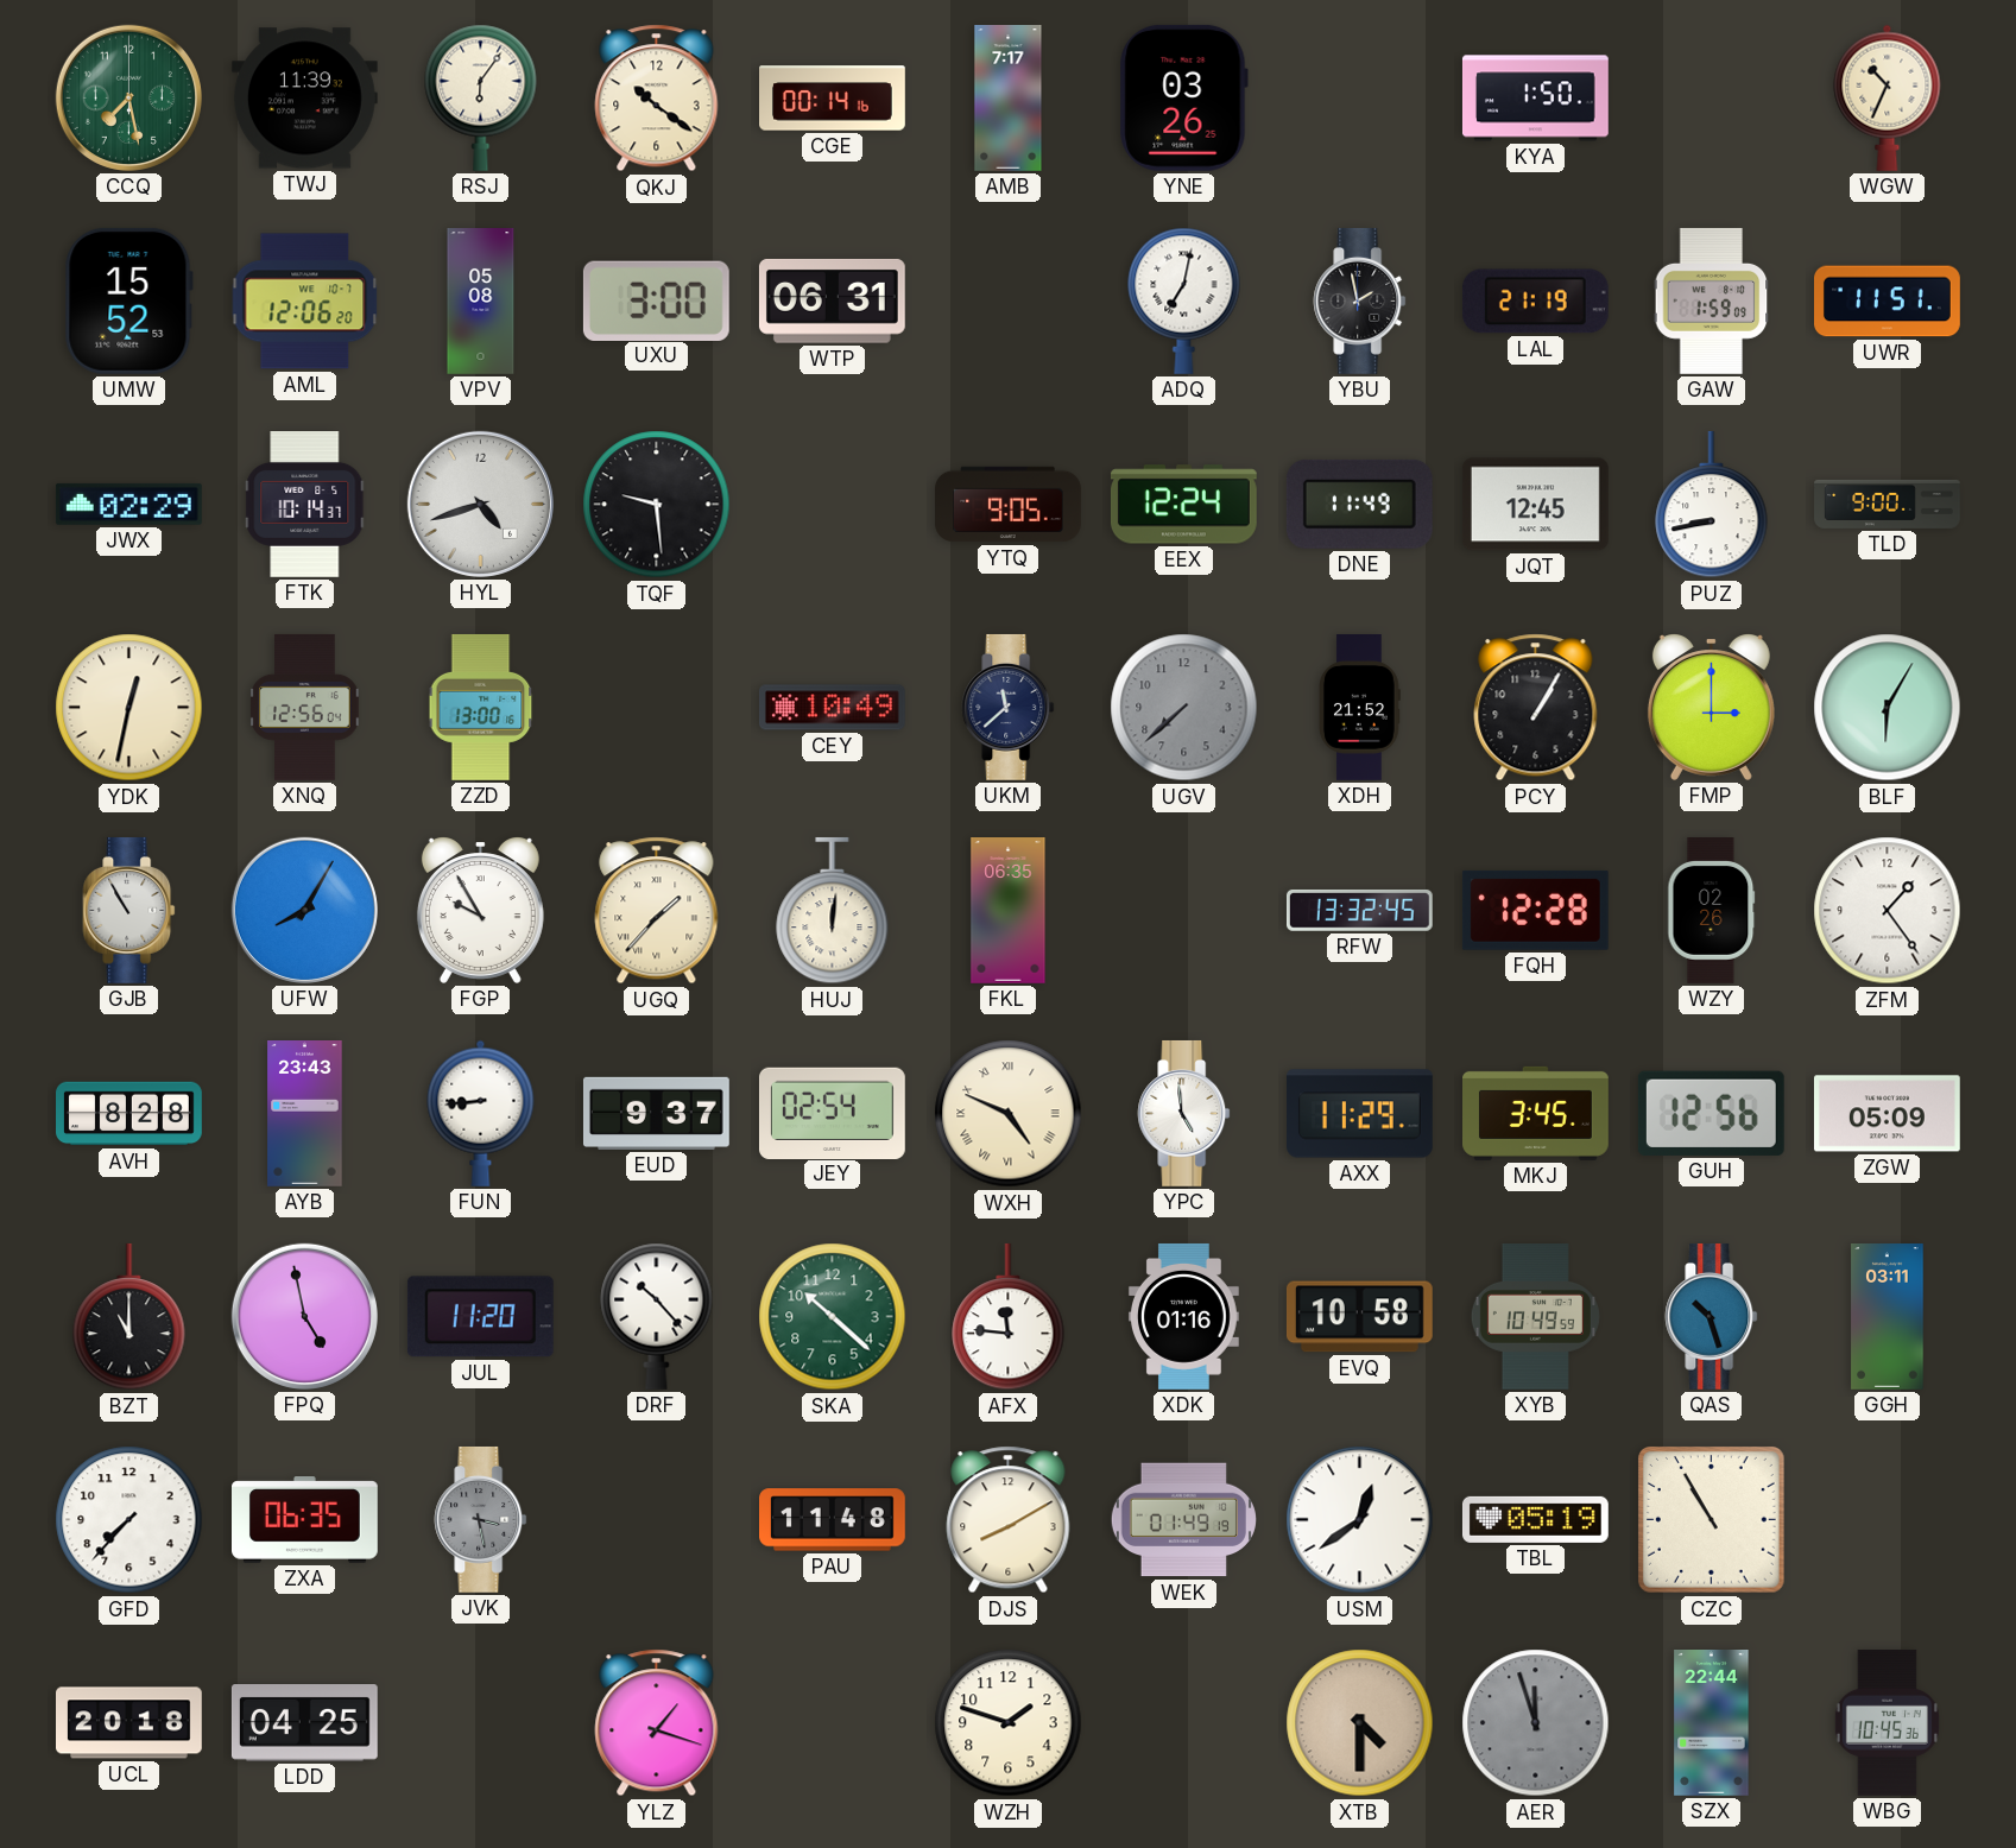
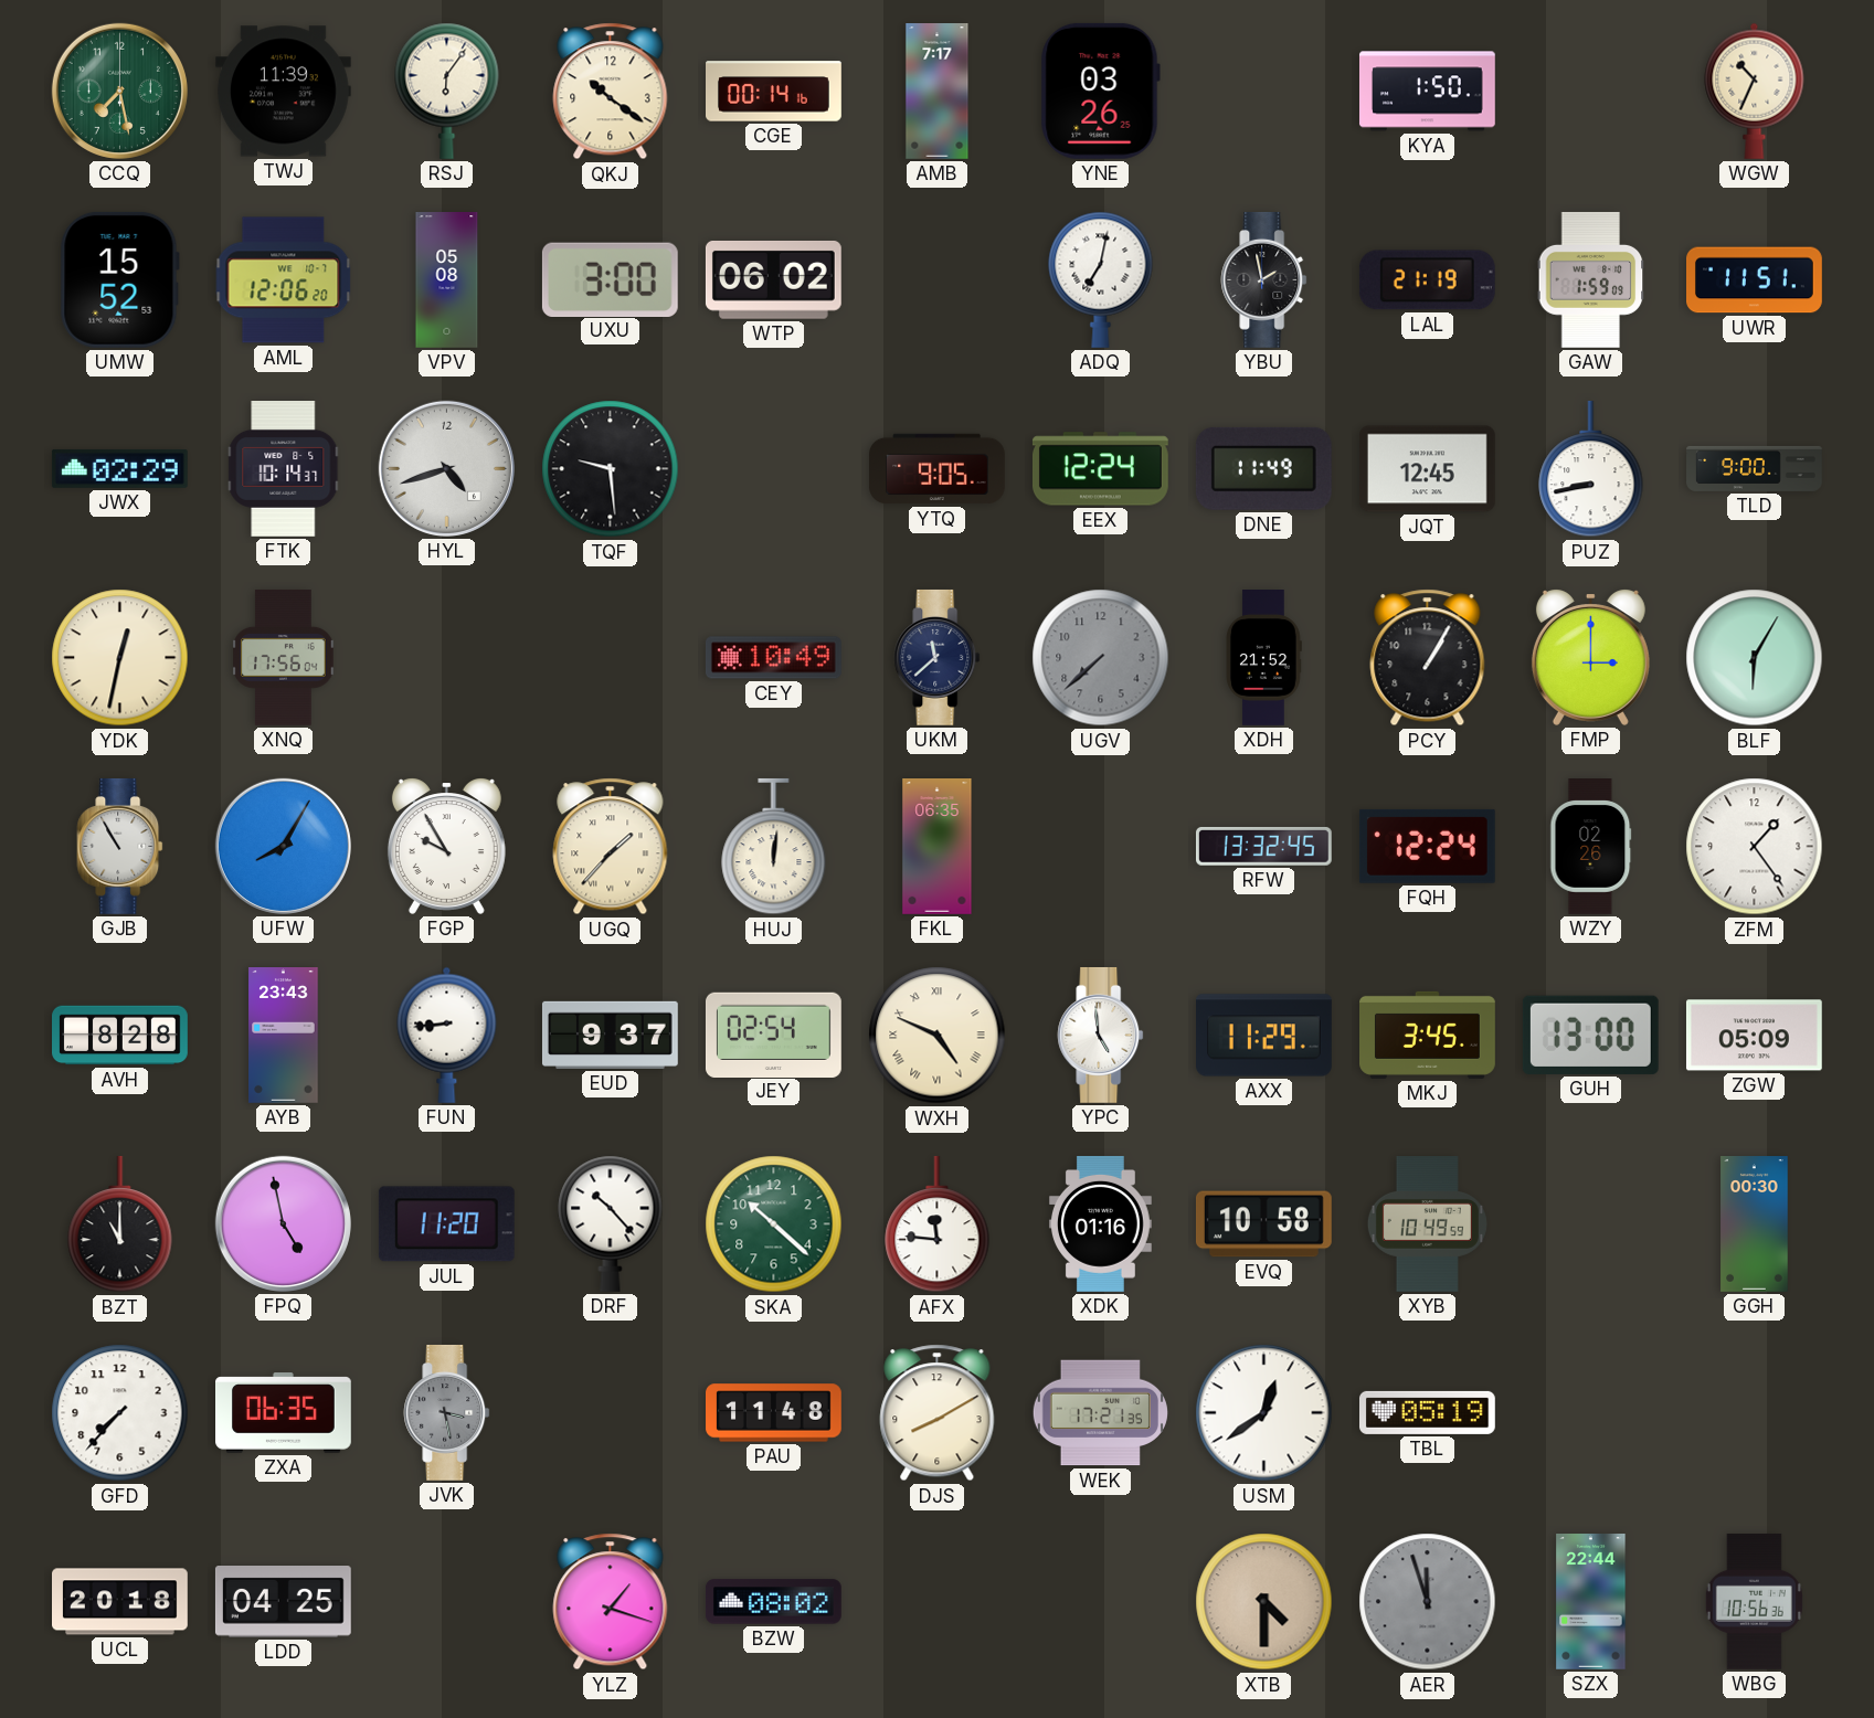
WTP: 06:31 -> 06:02 (773, 279)
XNQ: 12:56 -> 17:56 (284, 657)
ZZD: 13:00 -> none (481, 707)
FQH: 12:28 -> 12:24 (1427, 846)
GUH: 12:56 -> 13:00 (1590, 1035)
QAS: 10:27 -> none (1712, 1316)
GGH: 03:11 -> 00:30 (1755, 1224)
WEK: 01:49 -> 17:21 (1100, 1413)
CZC: 10:55 -> none (1712, 1520)
BZW: none -> 08:02 (773, 1602)
WZH: 1:48 -> none (1009, 1723)
WBG: 10:45 -> 10:56 (1754, 1601)
